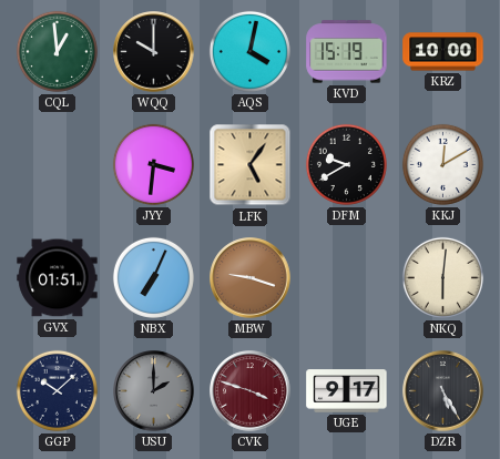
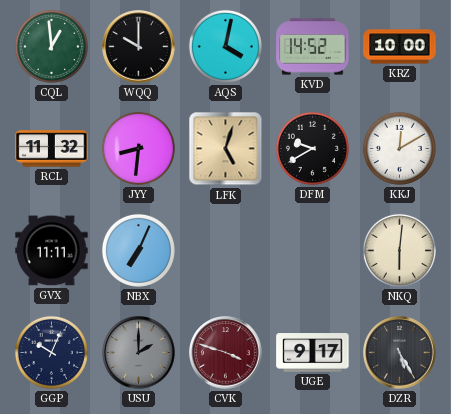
KVD: 15:19 -> 14:52 (313, 47)
RCL: none -> 11:32 (52, 149)
JYY: 3:31 -> 8:31 (138, 148)
LFK: 5:06 -> 5:03 (226, 149)
GVX: 01:51 -> 11:11 (52, 251)
MBW: 9:18 -> none (251, 278)
GGP: 10:08 -> 10:04 (51, 352)
